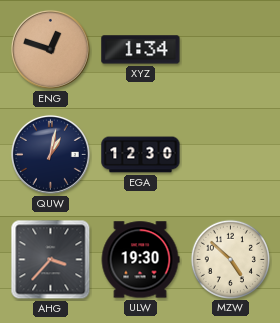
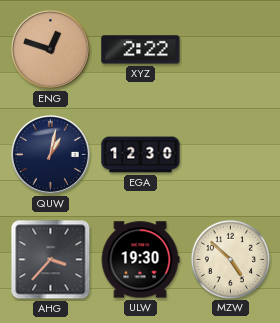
XYZ: 1:34 -> 2:22 (141, 50)
